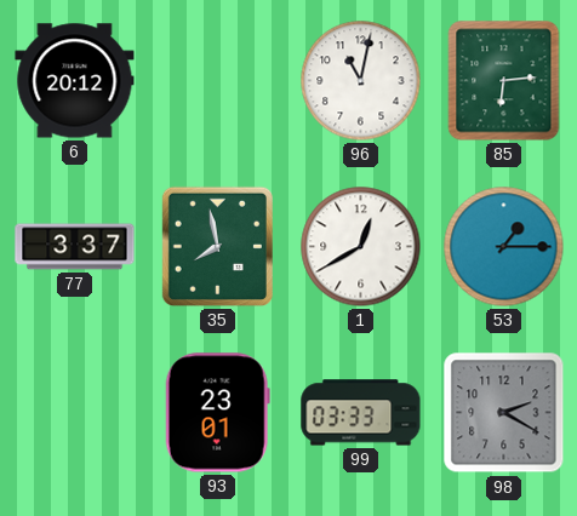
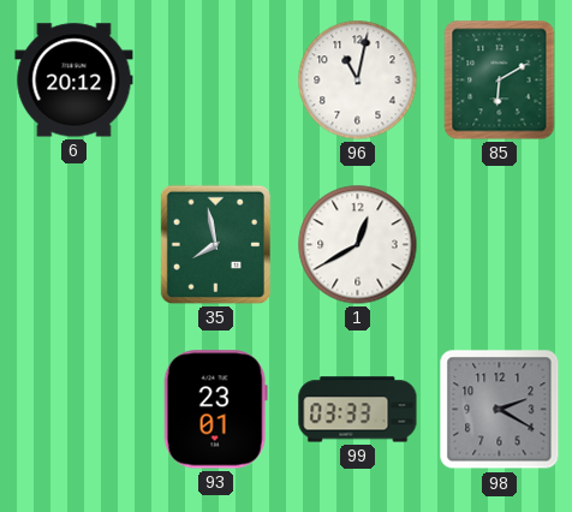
85: 6:14 -> 6:10 (500, 81)
77: 3:37 -> none (75, 247)
53: 1:15 -> none (504, 247)
